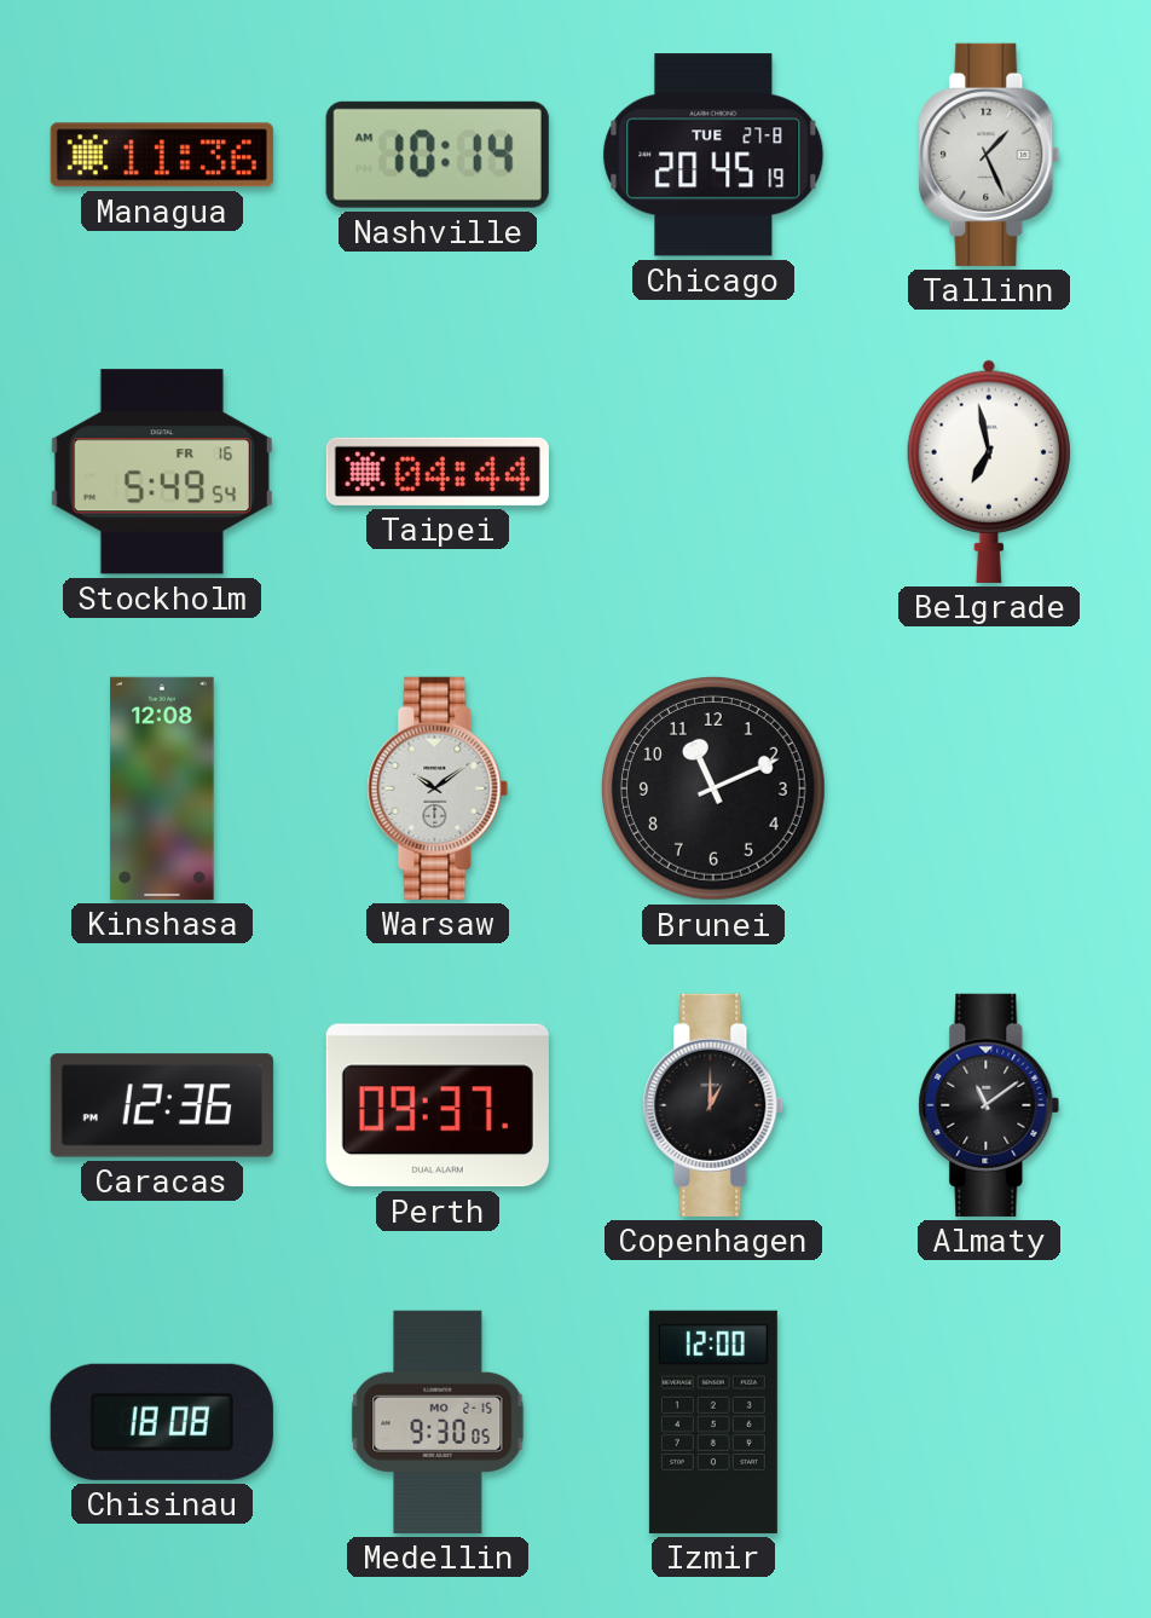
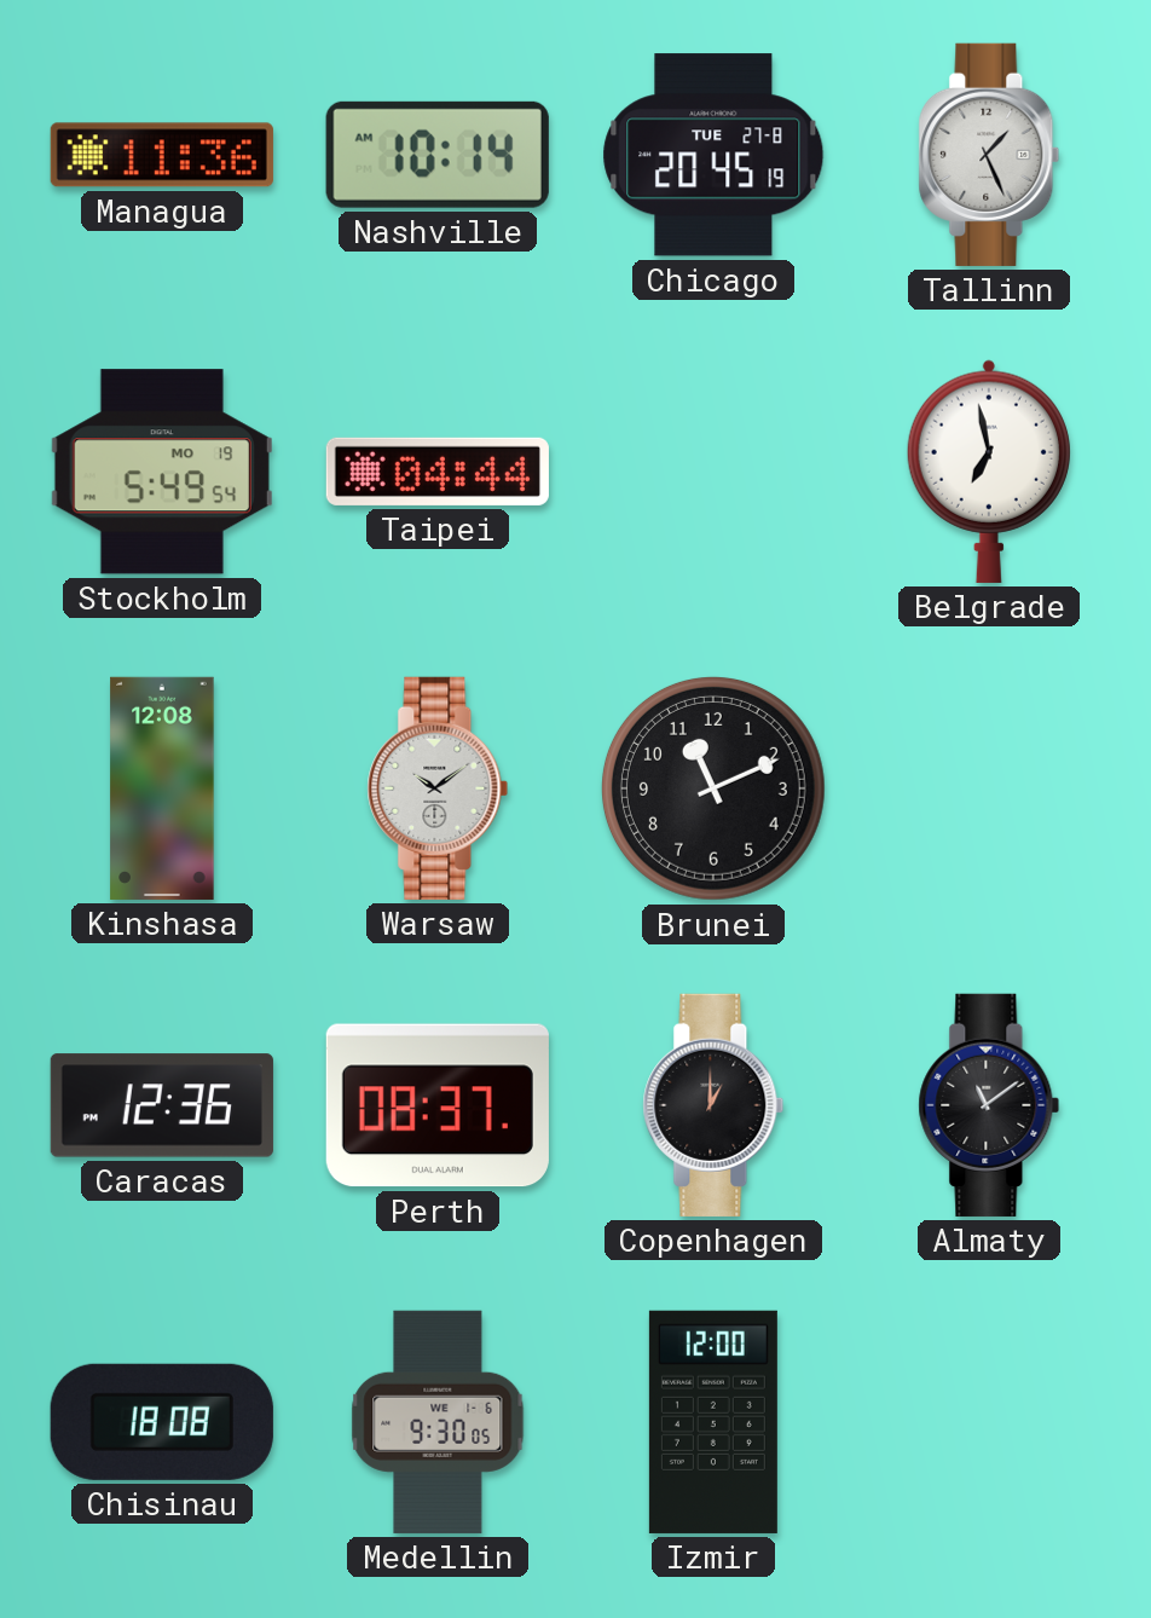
Stockholm date: FR 16 -> MO 19 (162, 472)
Perth: 09:37 -> 08:37 (438, 1105)
Medellin date: MO 2-15 -> WE 1-6 (438, 1422)
